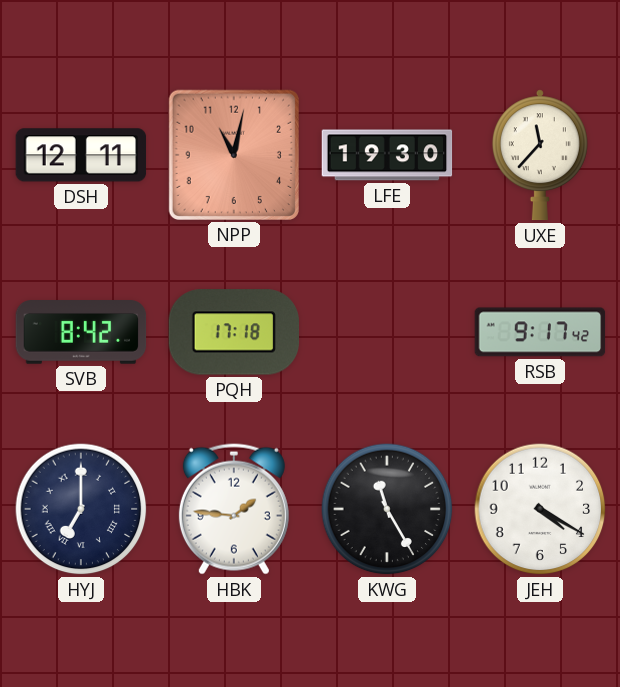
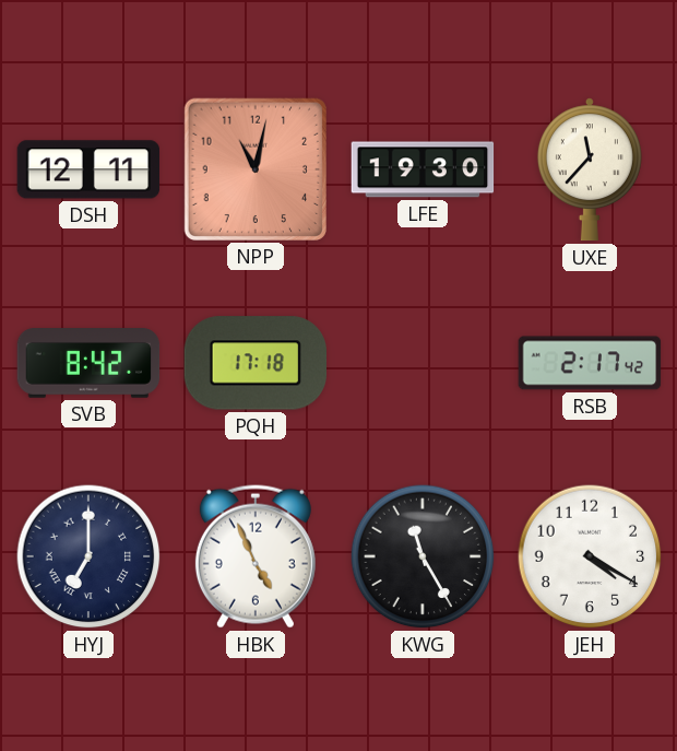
RSB: 9:17 -> 2:17 (590, 363)
HBK: 1:46 -> 4:56 (256, 556)
